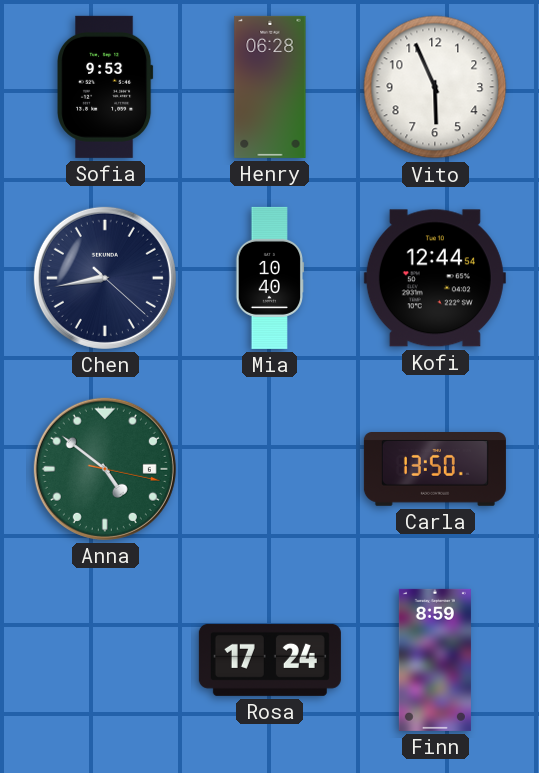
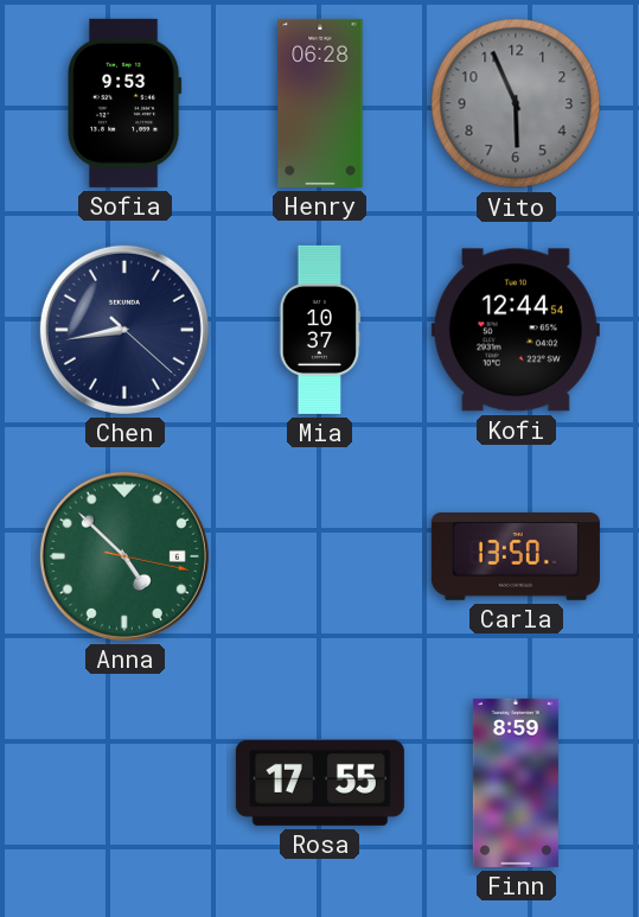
Vito dial: white -> grey (516, 103)
Mia: 10:40 -> 10:37 (320, 330)
Anna: 4:51 -> 4:52 (124, 556)
Rosa: 17:24 -> 17:55 (320, 783)
